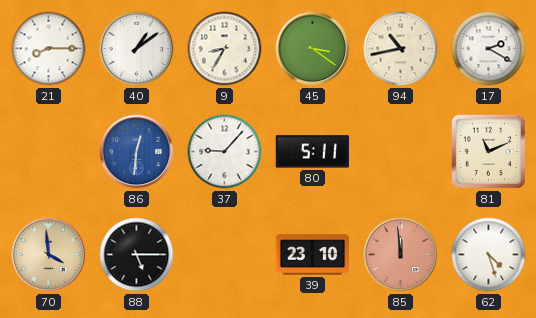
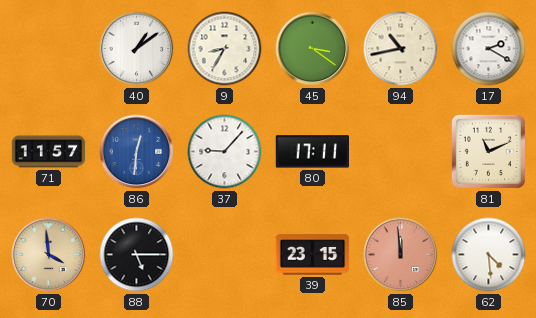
21: 8:15 -> none (49, 49)
71: none -> 11:57 (49, 152)
80: 5:11 -> 17:11 (312, 152)
39: 23:10 -> 23:15 (313, 255)
62: 4:27 -> 4:29 (489, 255)
